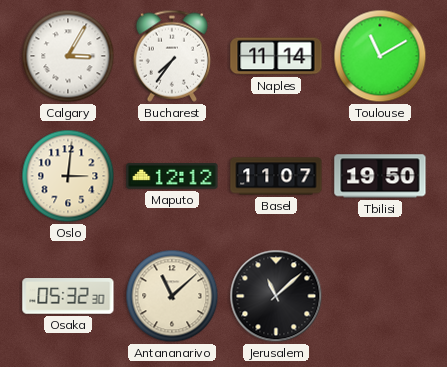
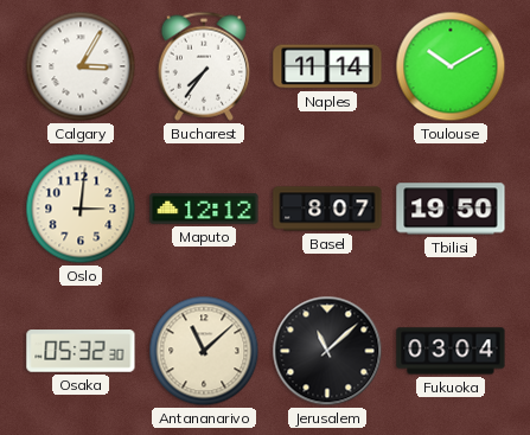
Toulouse: 11:10 -> 10:10 (451, 66)
Basel: 11:07 -> 8:07 (327, 209)
Fukuoka: none -> 03:04 (451, 351)
